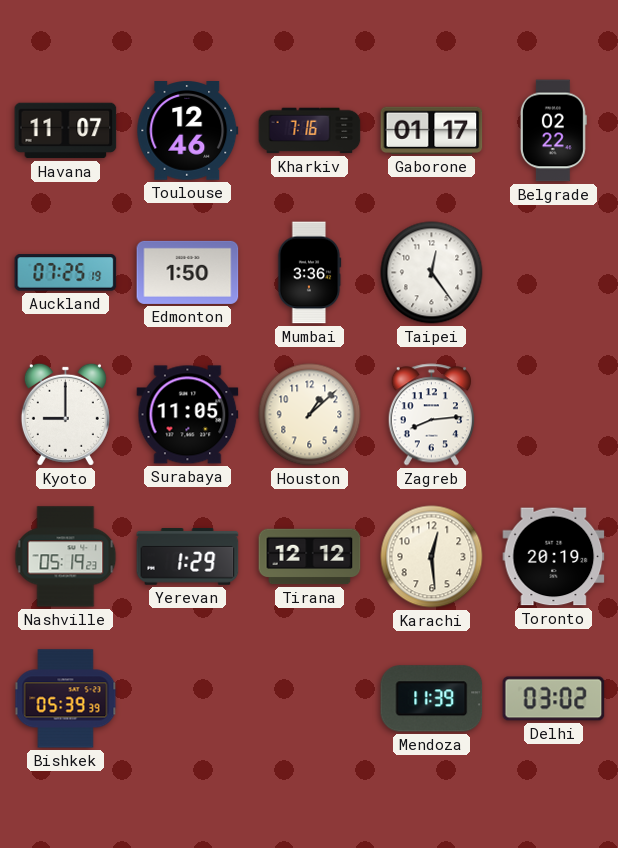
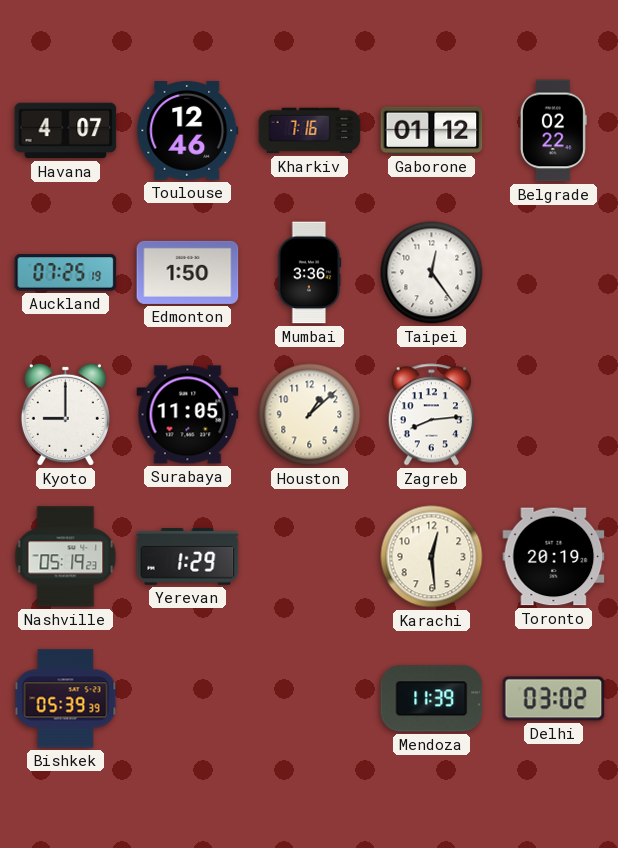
Havana: 11:07 -> 4:07 (66, 131)
Gaborone: 01:17 -> 01:12 (432, 130)
Tirana: 12:12 -> none (310, 557)
